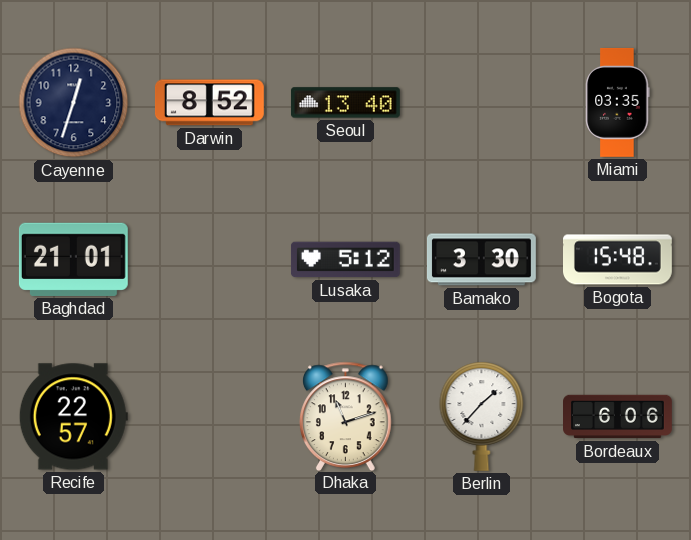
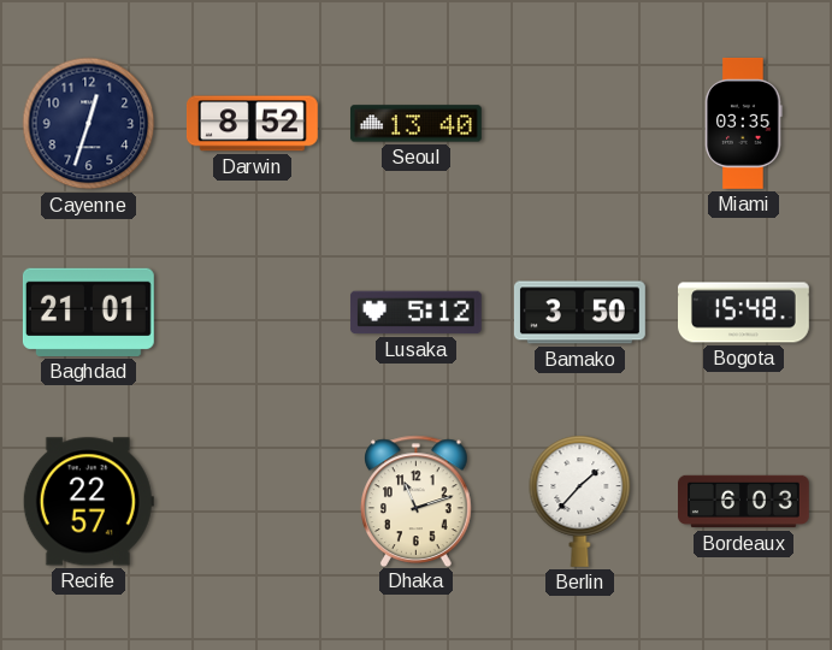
Bamako: 3:30 -> 3:50 (579, 313)
Bordeaux: 6:06 -> 6:03 (744, 502)
